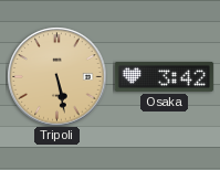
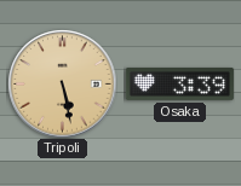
Osaka: 3:42 -> 3:39 (179, 83)
